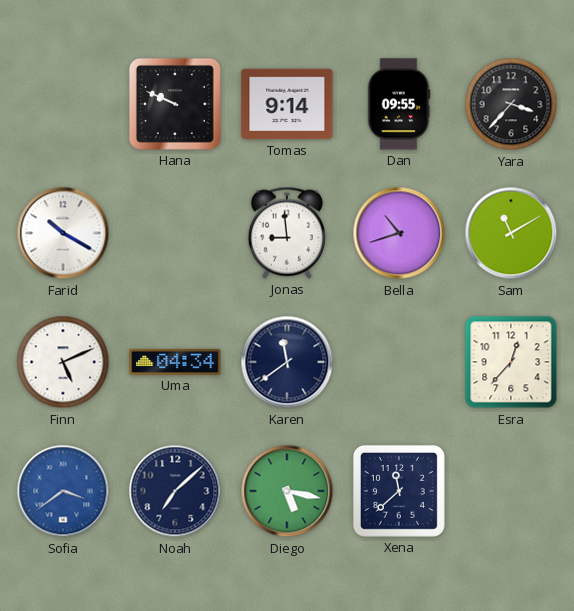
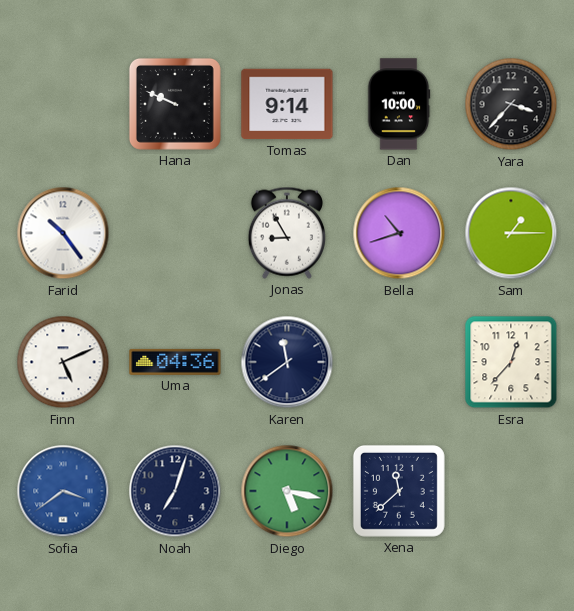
Dan: 09:55 -> 10:00 (399, 104)
Farid: 10:20 -> 10:24 (63, 233)
Jonas: 8:59 -> 8:55 (287, 233)
Sam: 11:10 -> 1:15 (511, 233)
Uma: 04:34 -> 04:36 (175, 362)
Noah: 7:08 -> 7:03 (175, 491)
